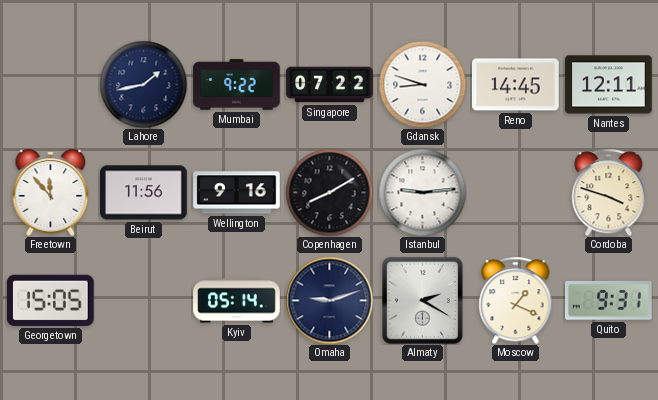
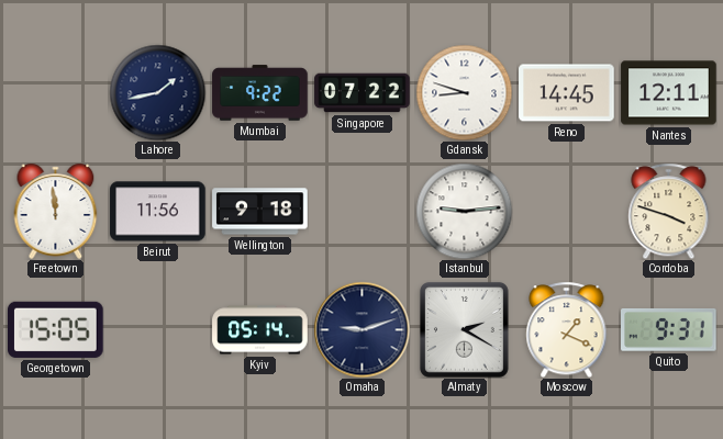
Freetown: 11:53 -> 11:59 (56, 211)
Wellington: 9:16 -> 9:18 (260, 212)
Copenhagen: 8:10 -> none (329, 192)
